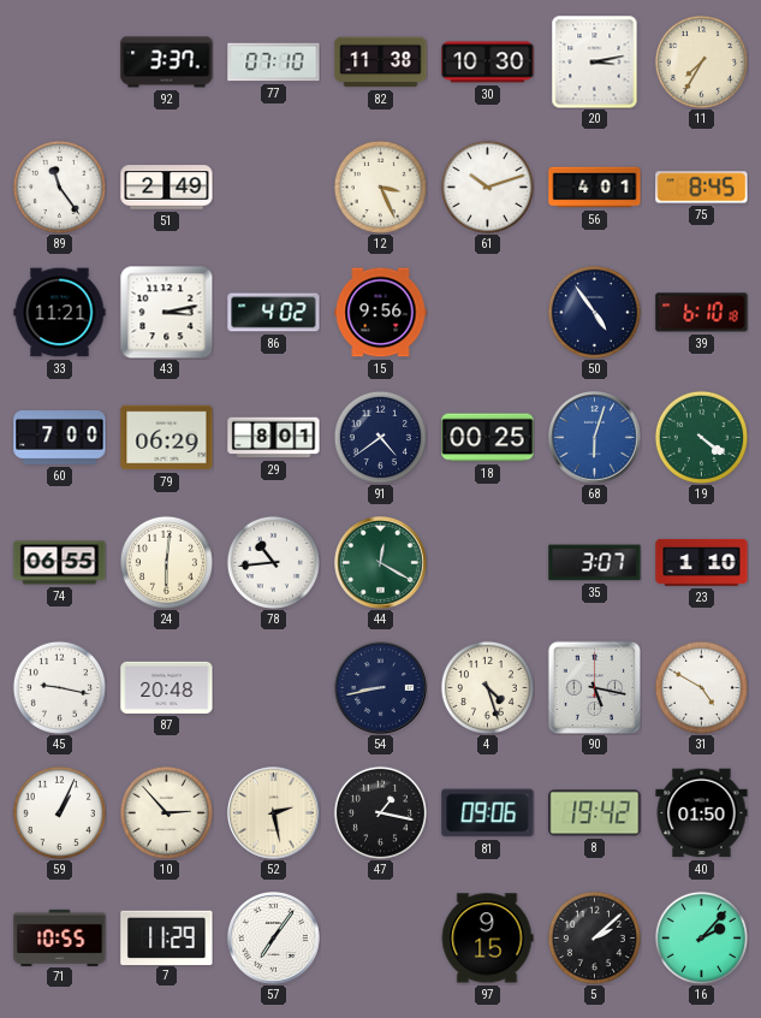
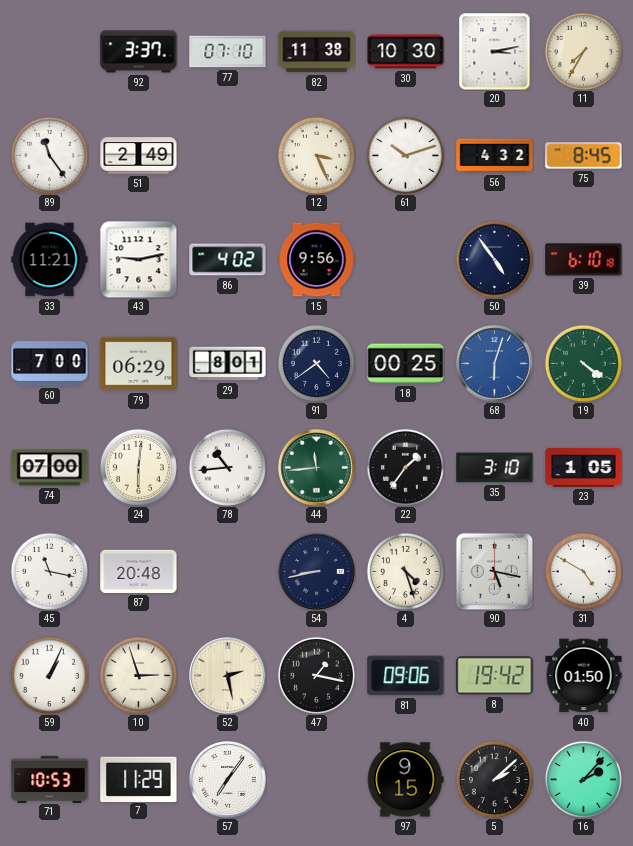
56: 4:01 -> 4:32 (495, 156)
43: 3:13 -> 9:13 (138, 259)
74: 06:55 -> 07:00 (50, 468)
44: 12:20 -> 11:44 (317, 468)
22: none -> 1:36 (405, 467)
35: 3:07 -> 3:10 (495, 468)
23: 1:10 -> 1:05 (584, 467)
45: 9:17 -> 11:17 (49, 571)
10: 2:53 -> 2:57 (138, 675)
71: 10:55 -> 10:53 (50, 779)
